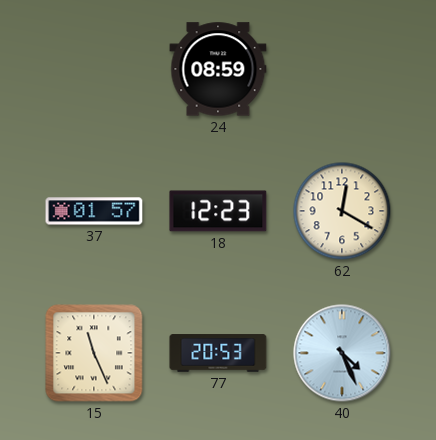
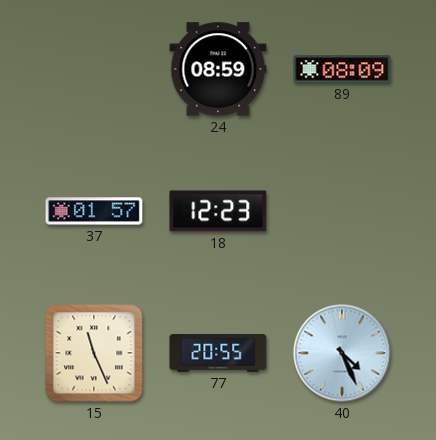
89: none -> 08:09 (342, 69)
62: 12:20 -> none (342, 211)
77: 20:53 -> 20:55 (218, 353)
